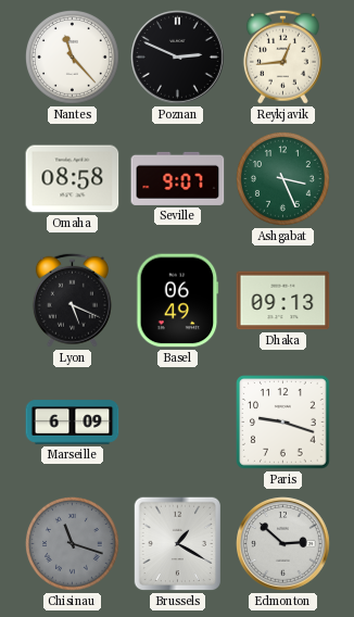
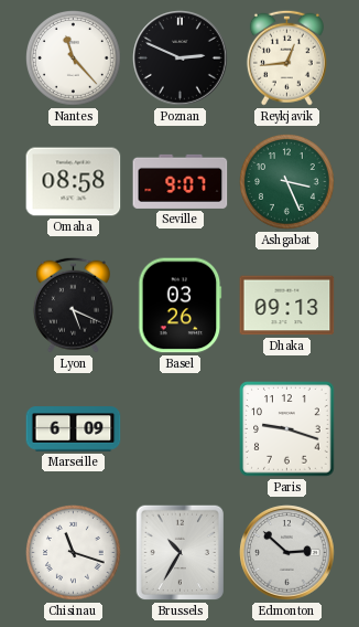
Basel: 06:49 -> 03:26 (181, 306)
Chisinau dial: grey -> white (74, 553)
Brussels: 1:20 -> 10:35 (179, 553)
